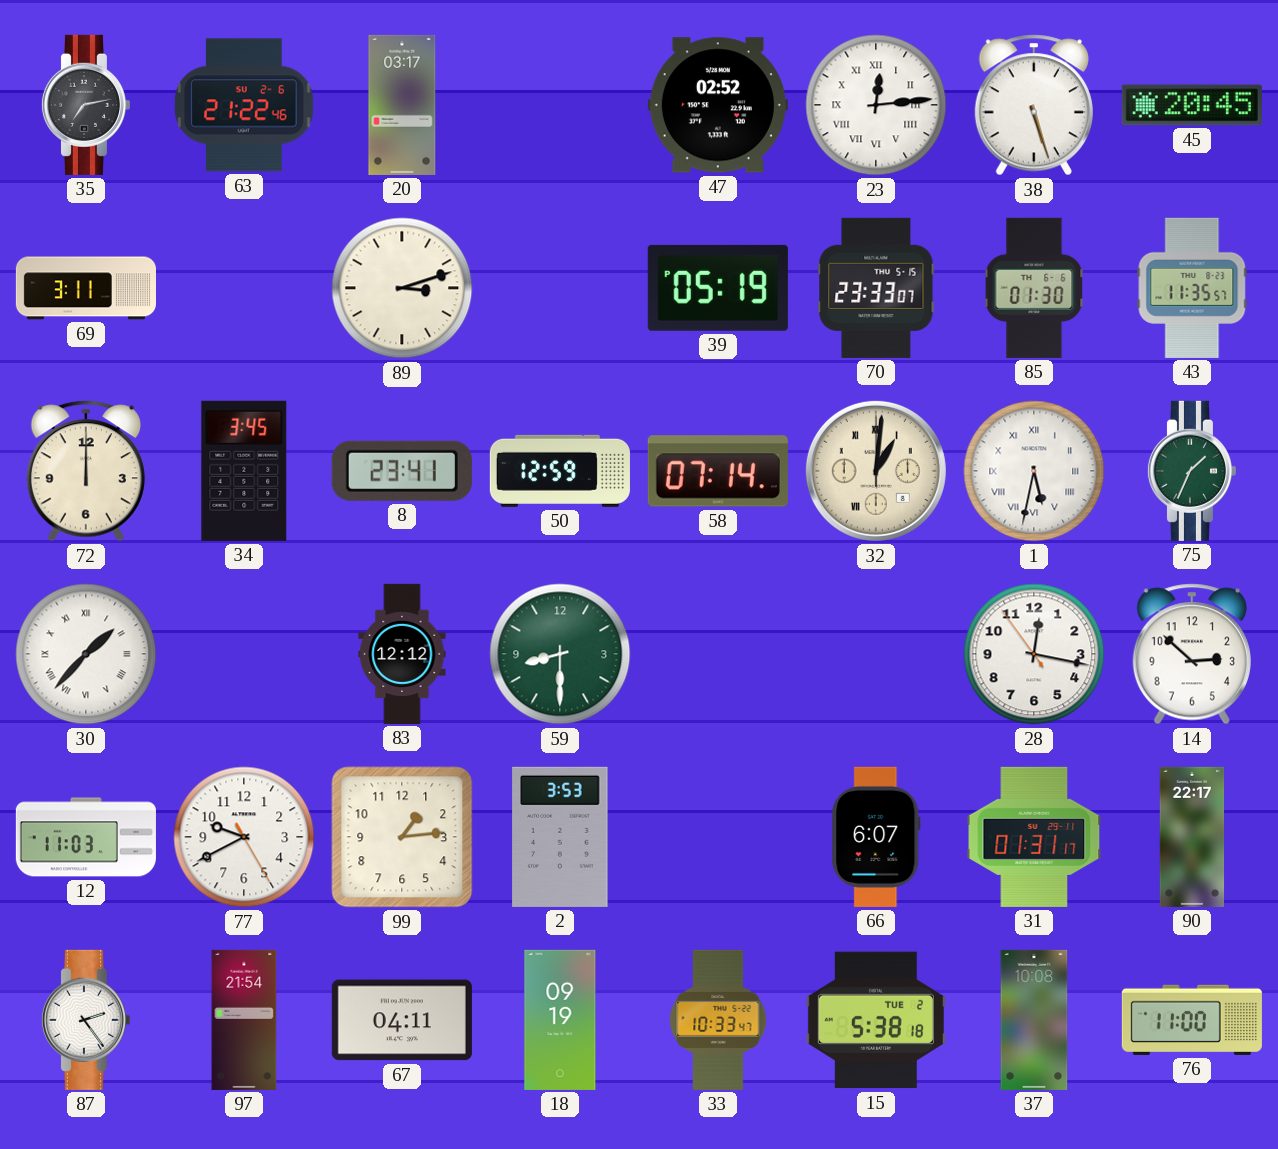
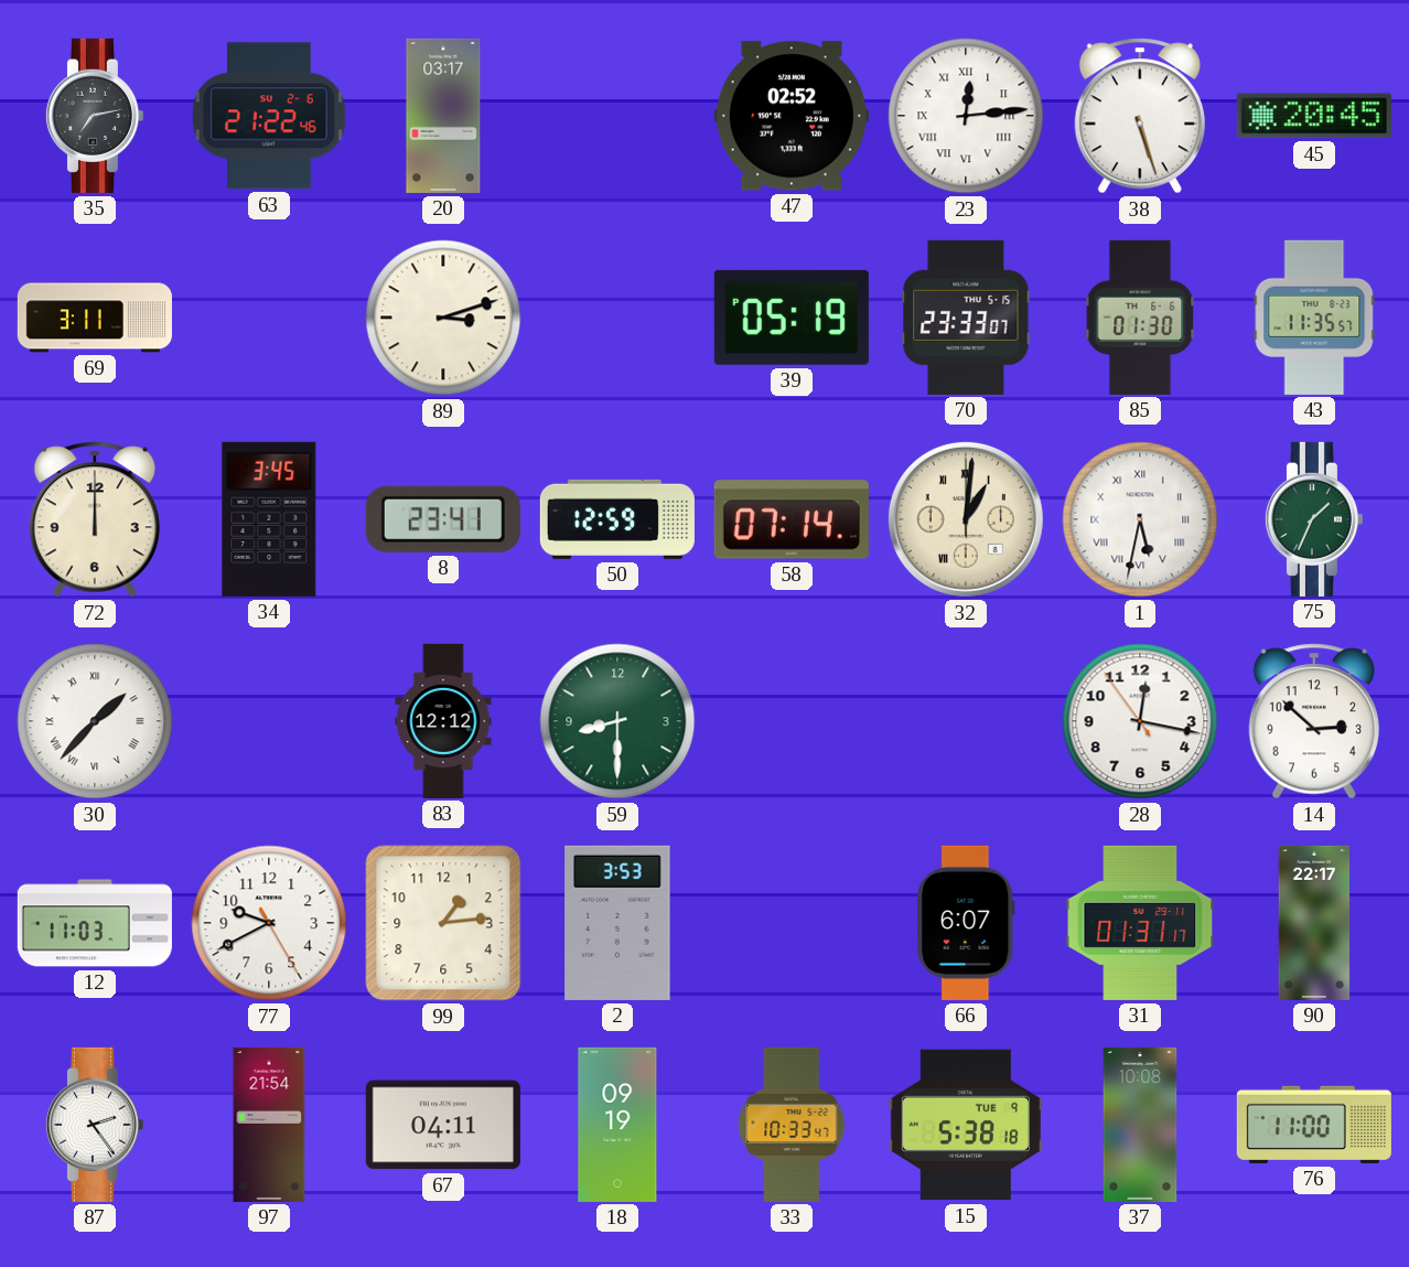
15 date: TUE 2 -> TUE 9 (966, 1125)
